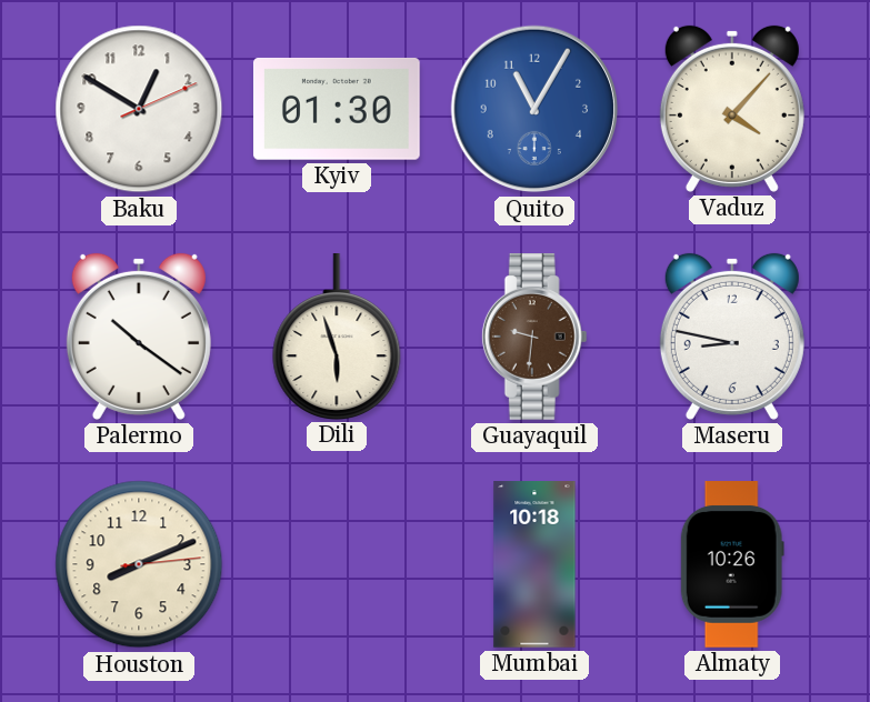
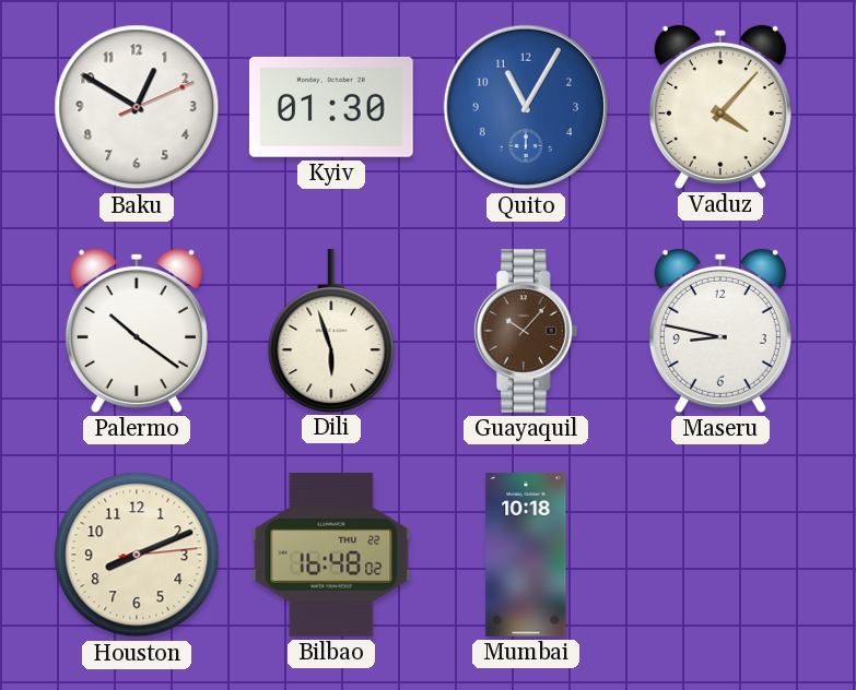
Guayaquil: 9:31 -> 10:07 (526, 332)
Bilbao: none -> 16:48 (331, 556)
Almaty: 10:26 -> none (732, 565)
